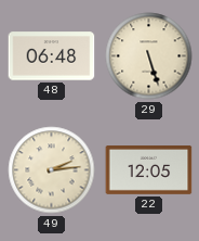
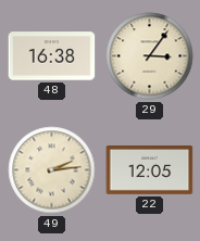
48: 06:48 -> 16:38 (52, 56)
29: 5:27 -> 3:06 (150, 56)
